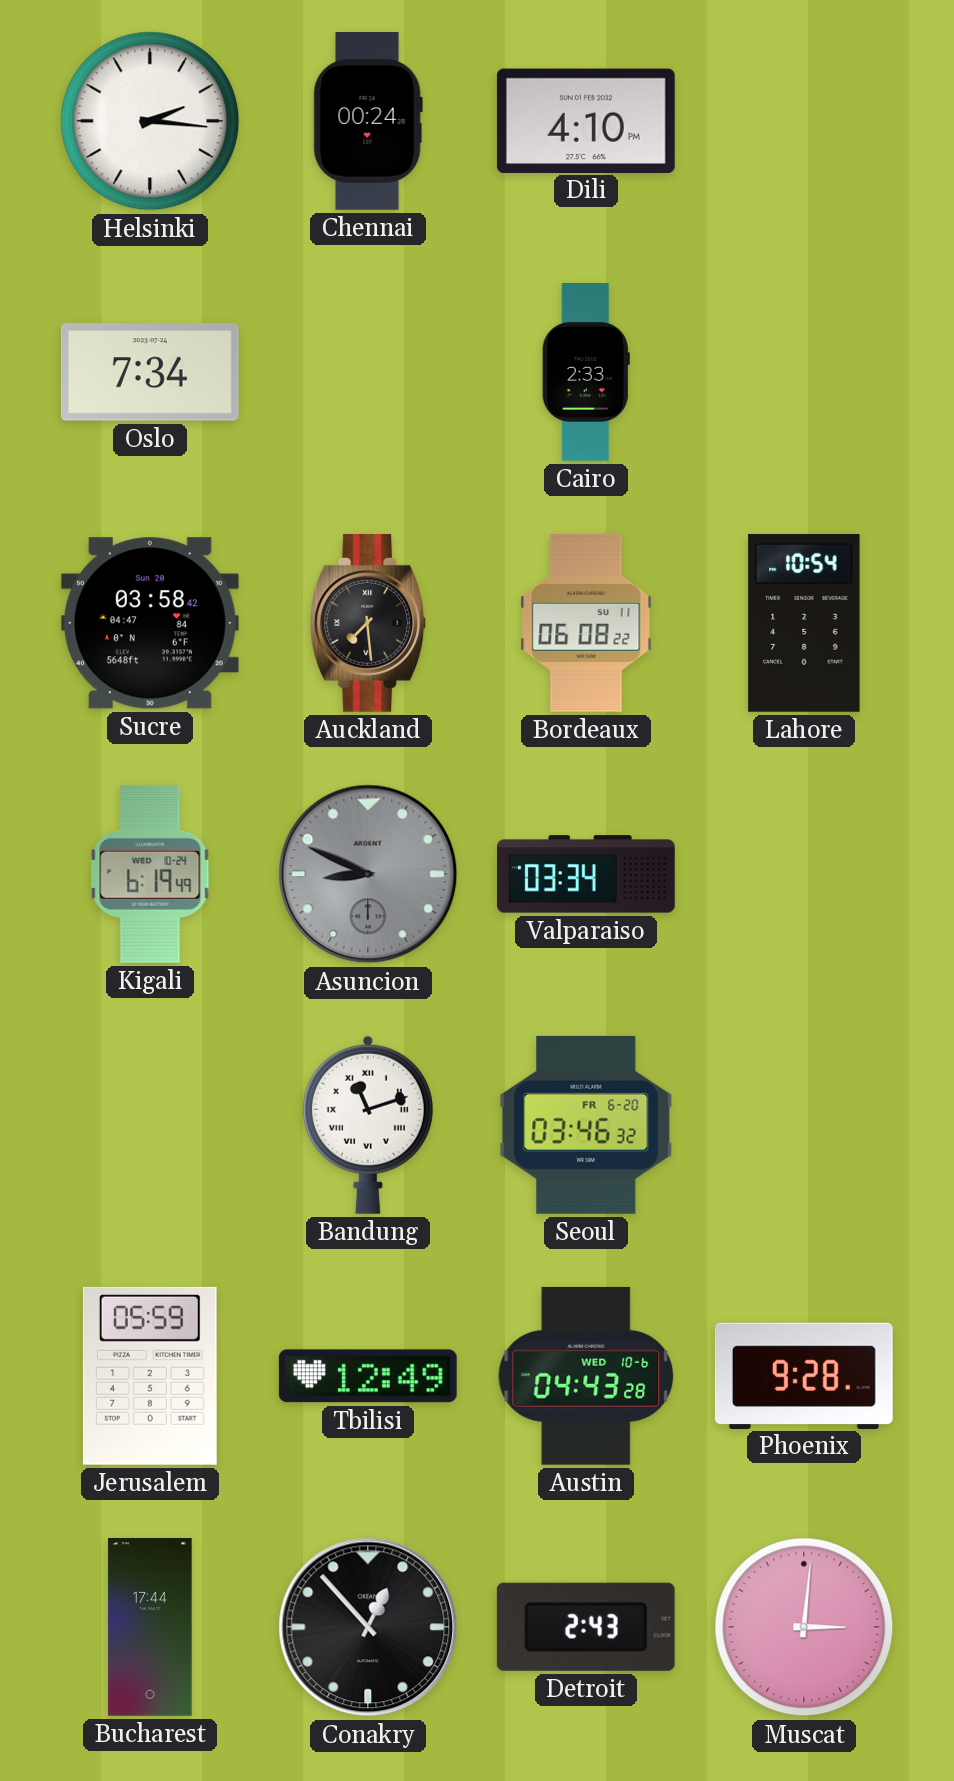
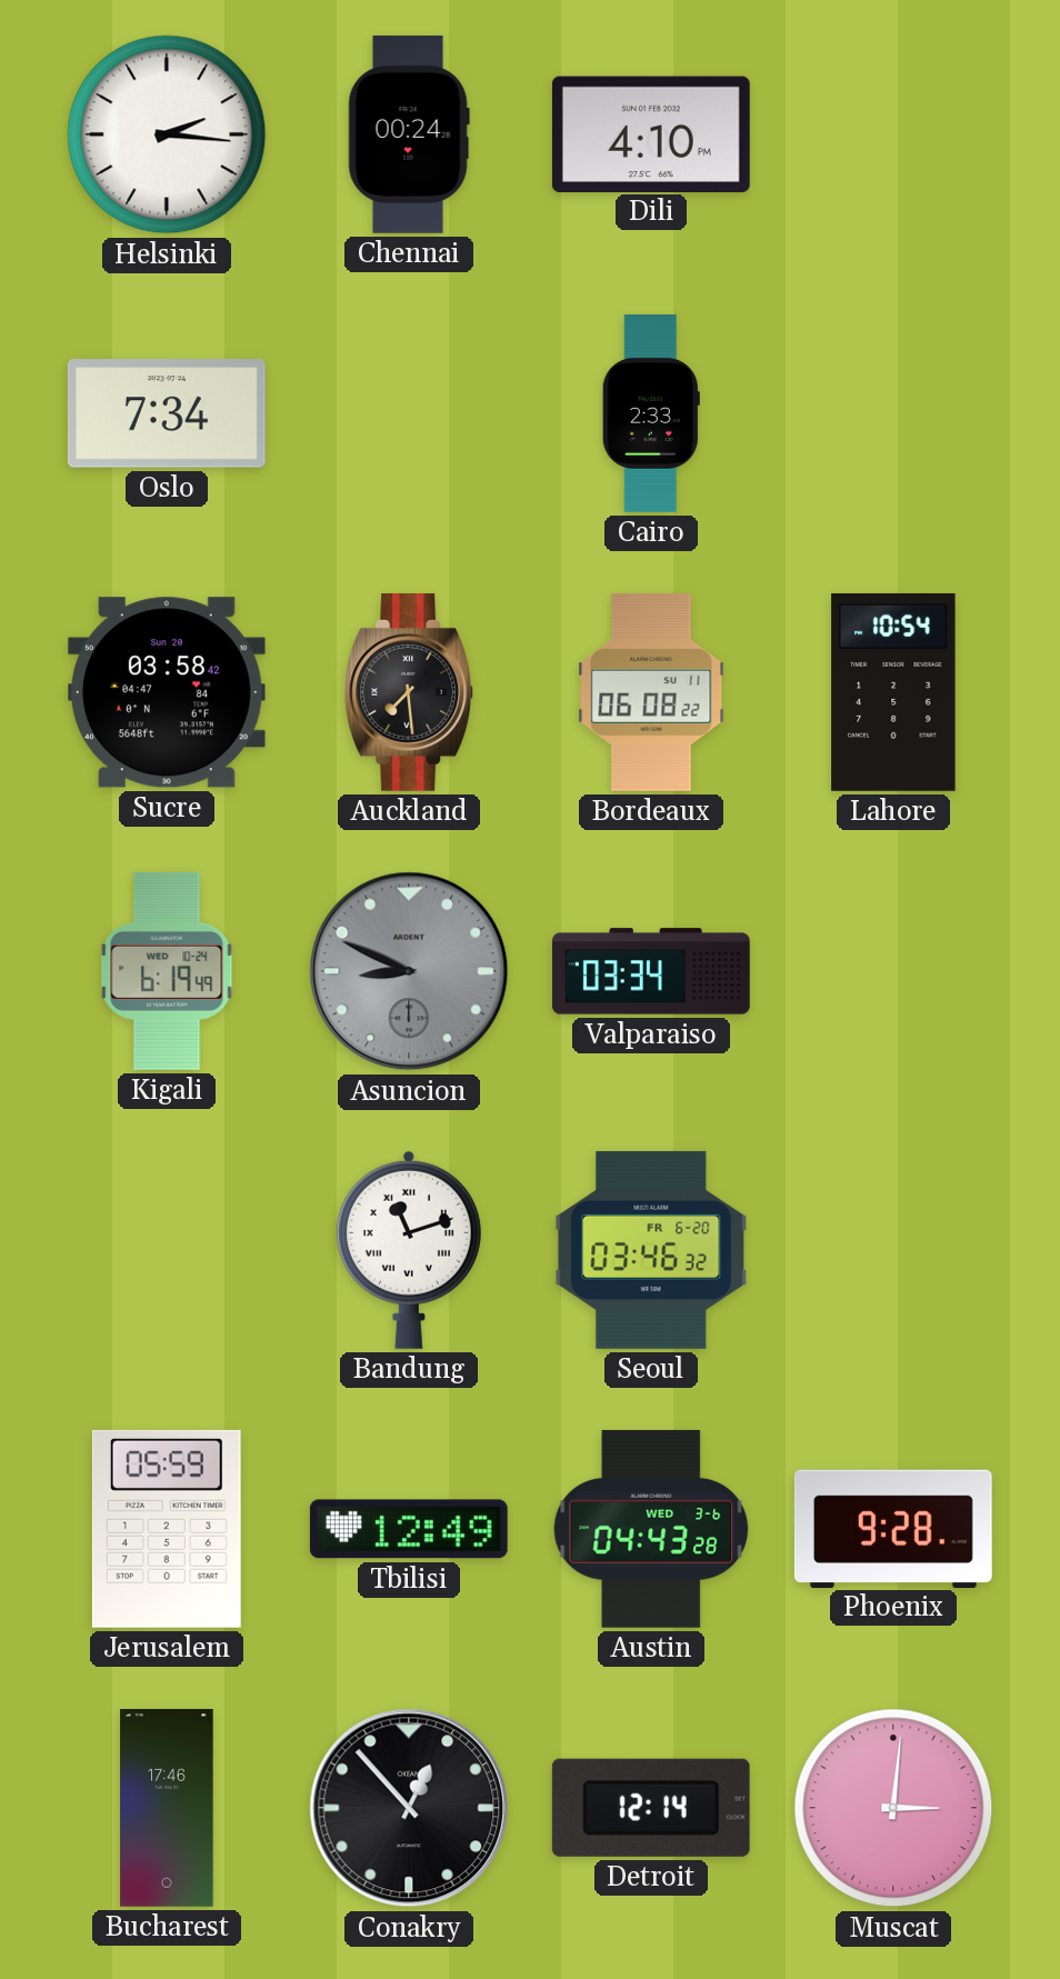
Austin date: WED 10-6 -> WED 3-6 (651, 1529)
Bucharest: 17:44 -> 17:46 (167, 1809)
Detroit: 2:43 -> 12:14 (651, 1808)
